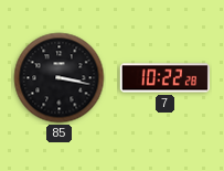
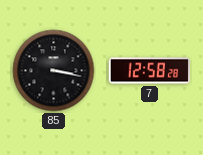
7: 10:22 -> 12:58 (149, 71)
